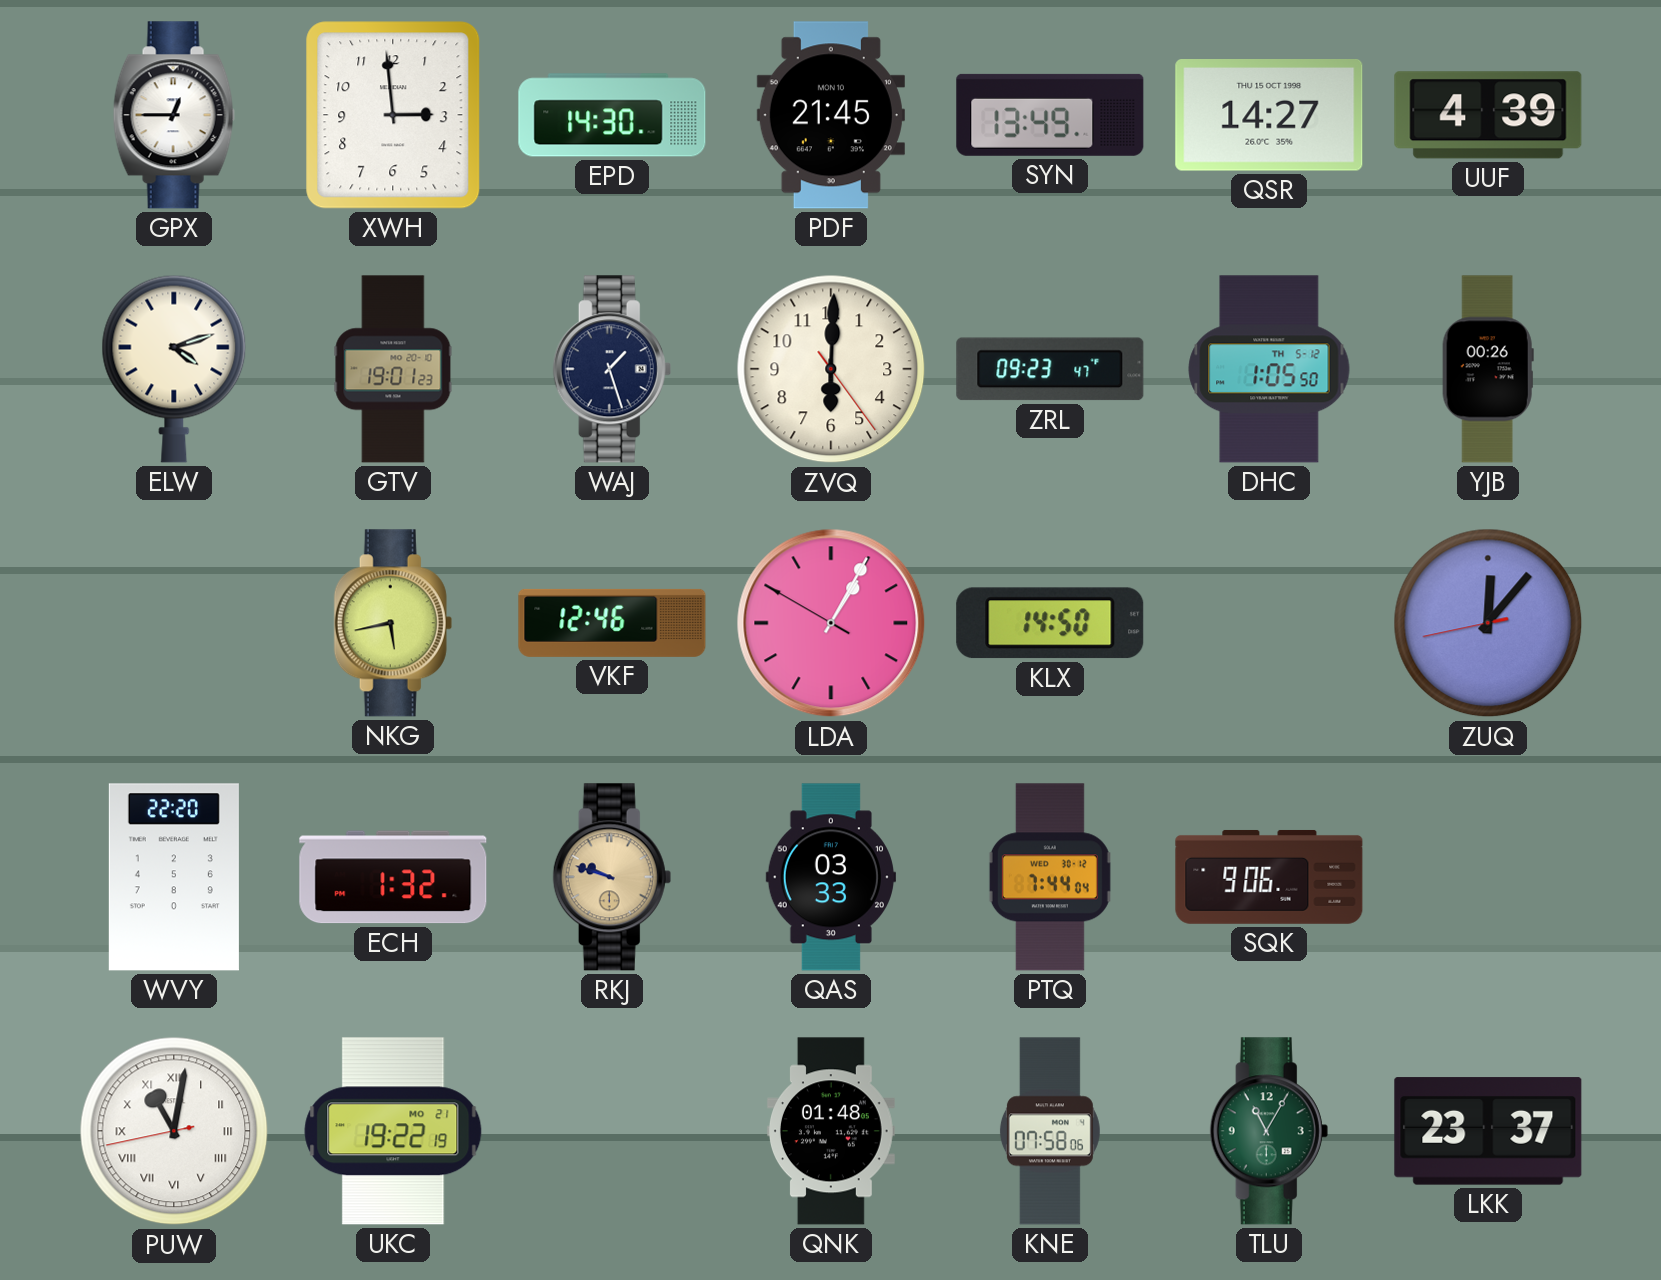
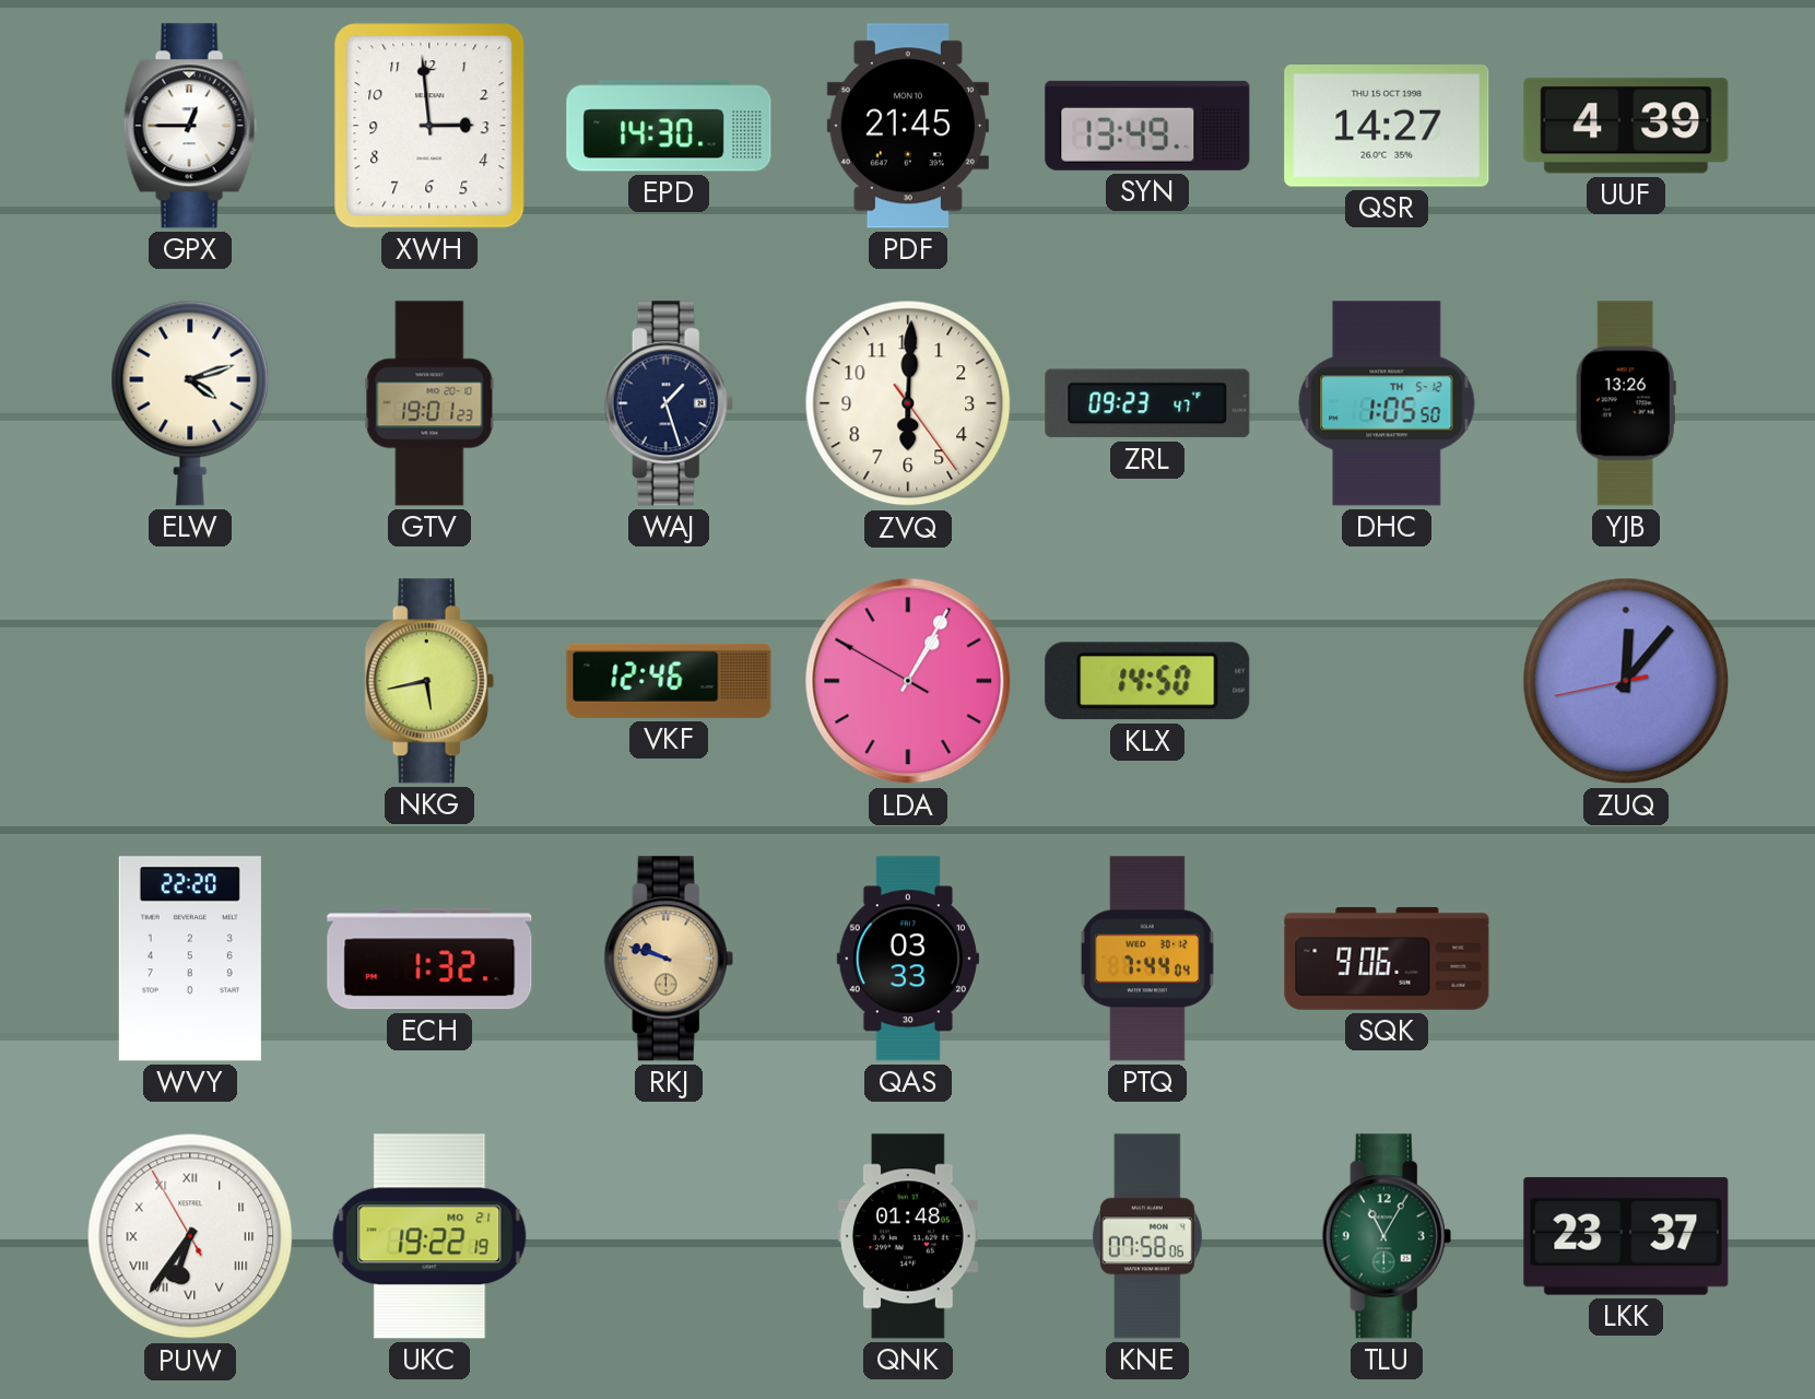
YJB: 00:26 -> 13:26 (1626, 403)
PUW: 11:01 -> 6:35 (190, 1236)
